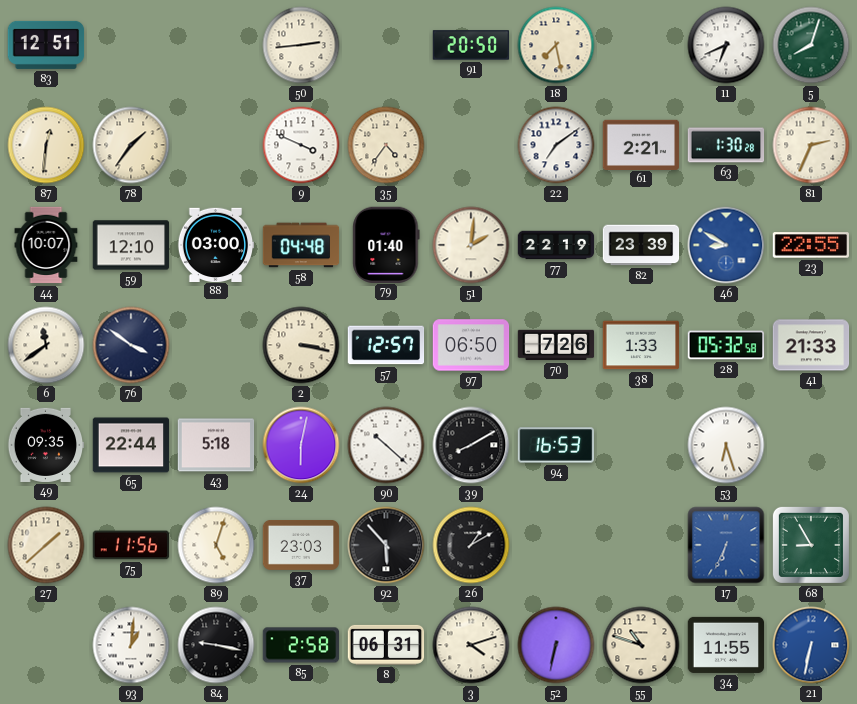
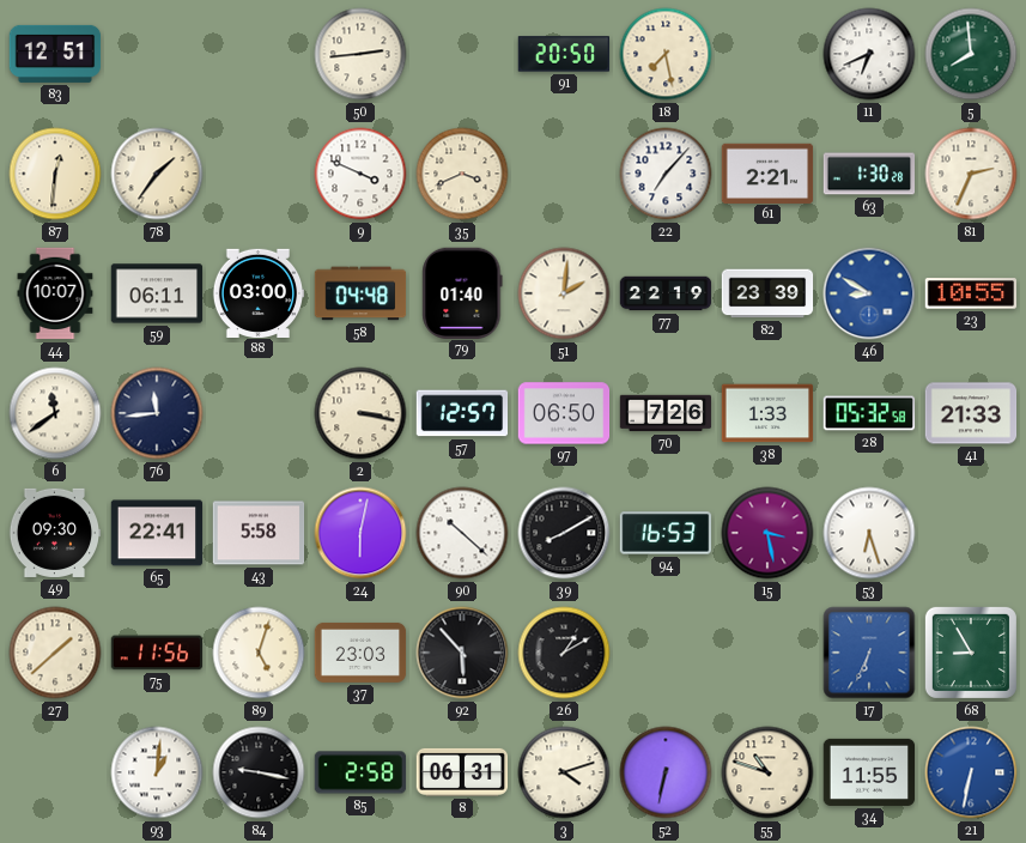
5: 8:03 -> 7:59 (971, 54)
35: 4:36 -> 3:41 (462, 174)
22: 7:09 -> 7:07 (666, 174)
59: 12:10 -> 06:11 (157, 293)
23: 22:55 -> 10:55 (971, 293)
76: 3:51 -> 11:44 (157, 413)
49: 09:35 -> 09:30 (55, 533)
65: 22:44 -> 22:41 (157, 533)
43: 5:18 -> 5:58 (259, 533)
15: none -> 3:28 (767, 533)
